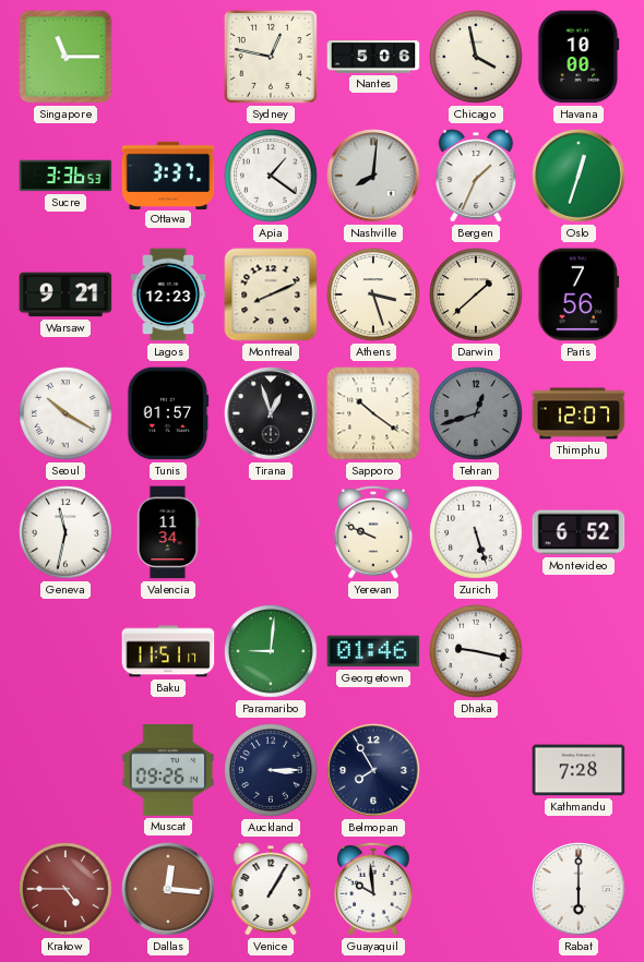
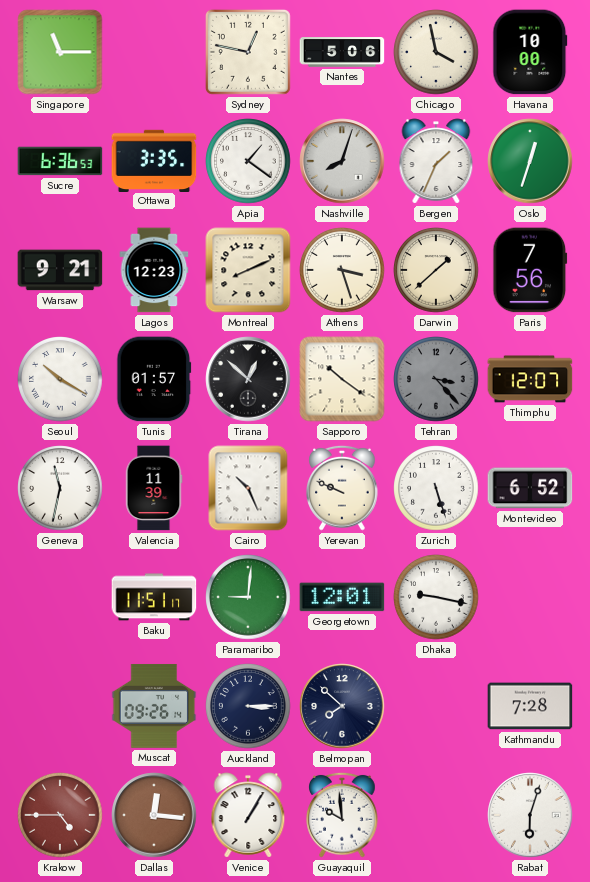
Sucre: 3:36 -> 6:36 (60, 161)
Ottawa: 3:37 -> 3:35 (154, 160)
Nashville: 8:01 -> 8:03 (342, 161)
Tirana: 12:57 -> 12:52 (248, 379)
Tehran: 12:42 -> 3:23 (436, 379)
Valencia: 11:34 -> 11:39 (154, 488)
Cairo: none -> 10:26 (248, 488)
Georgetown: 01:46 -> 12:01 (342, 597)
Belmopan: 7:55 -> 7:52 (342, 706)
Rabat: 6:00 -> 6:03 (530, 815)
